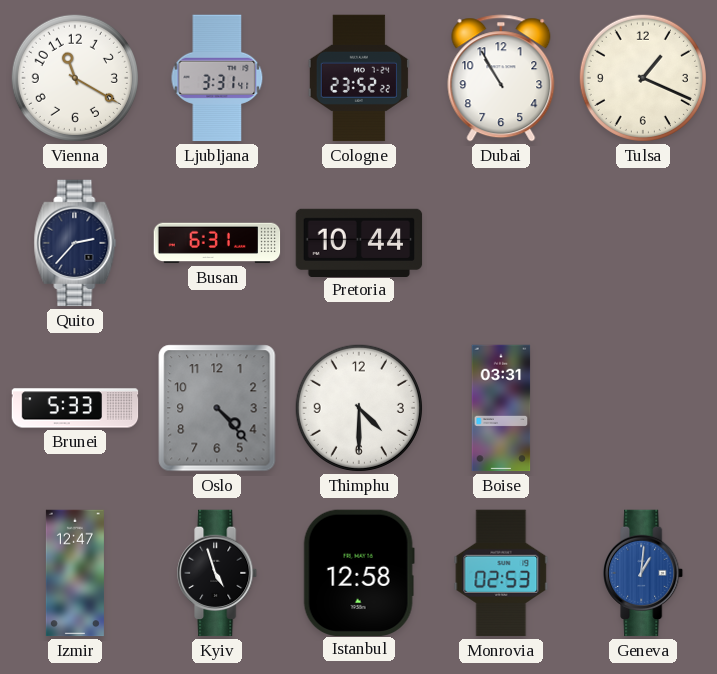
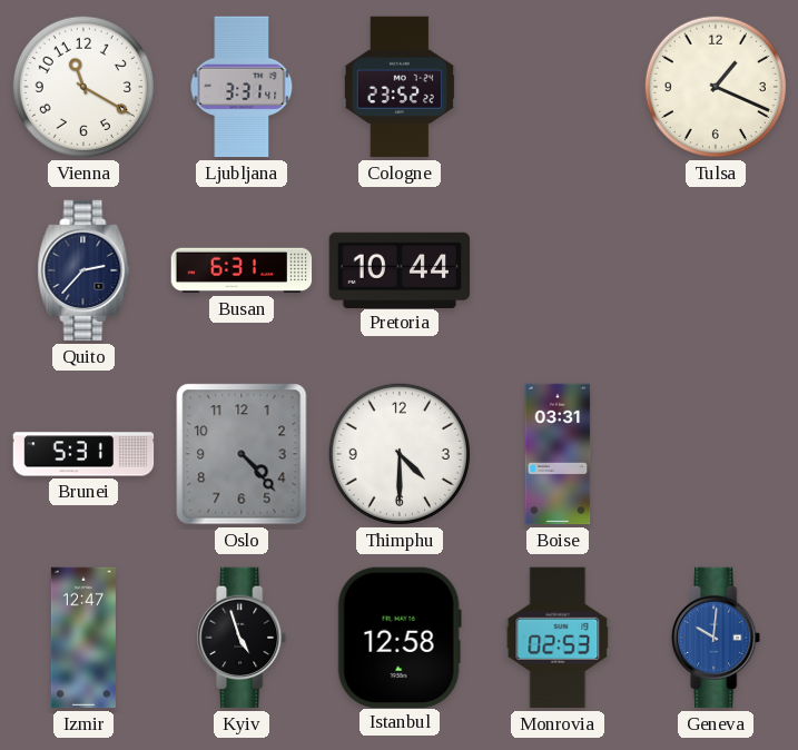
Dubai: 10:55 -> none (501, 78)
Brunei: 5:33 -> 5:31 (83, 454)
Geneva: 1:01 -> 10:01 (717, 638)
